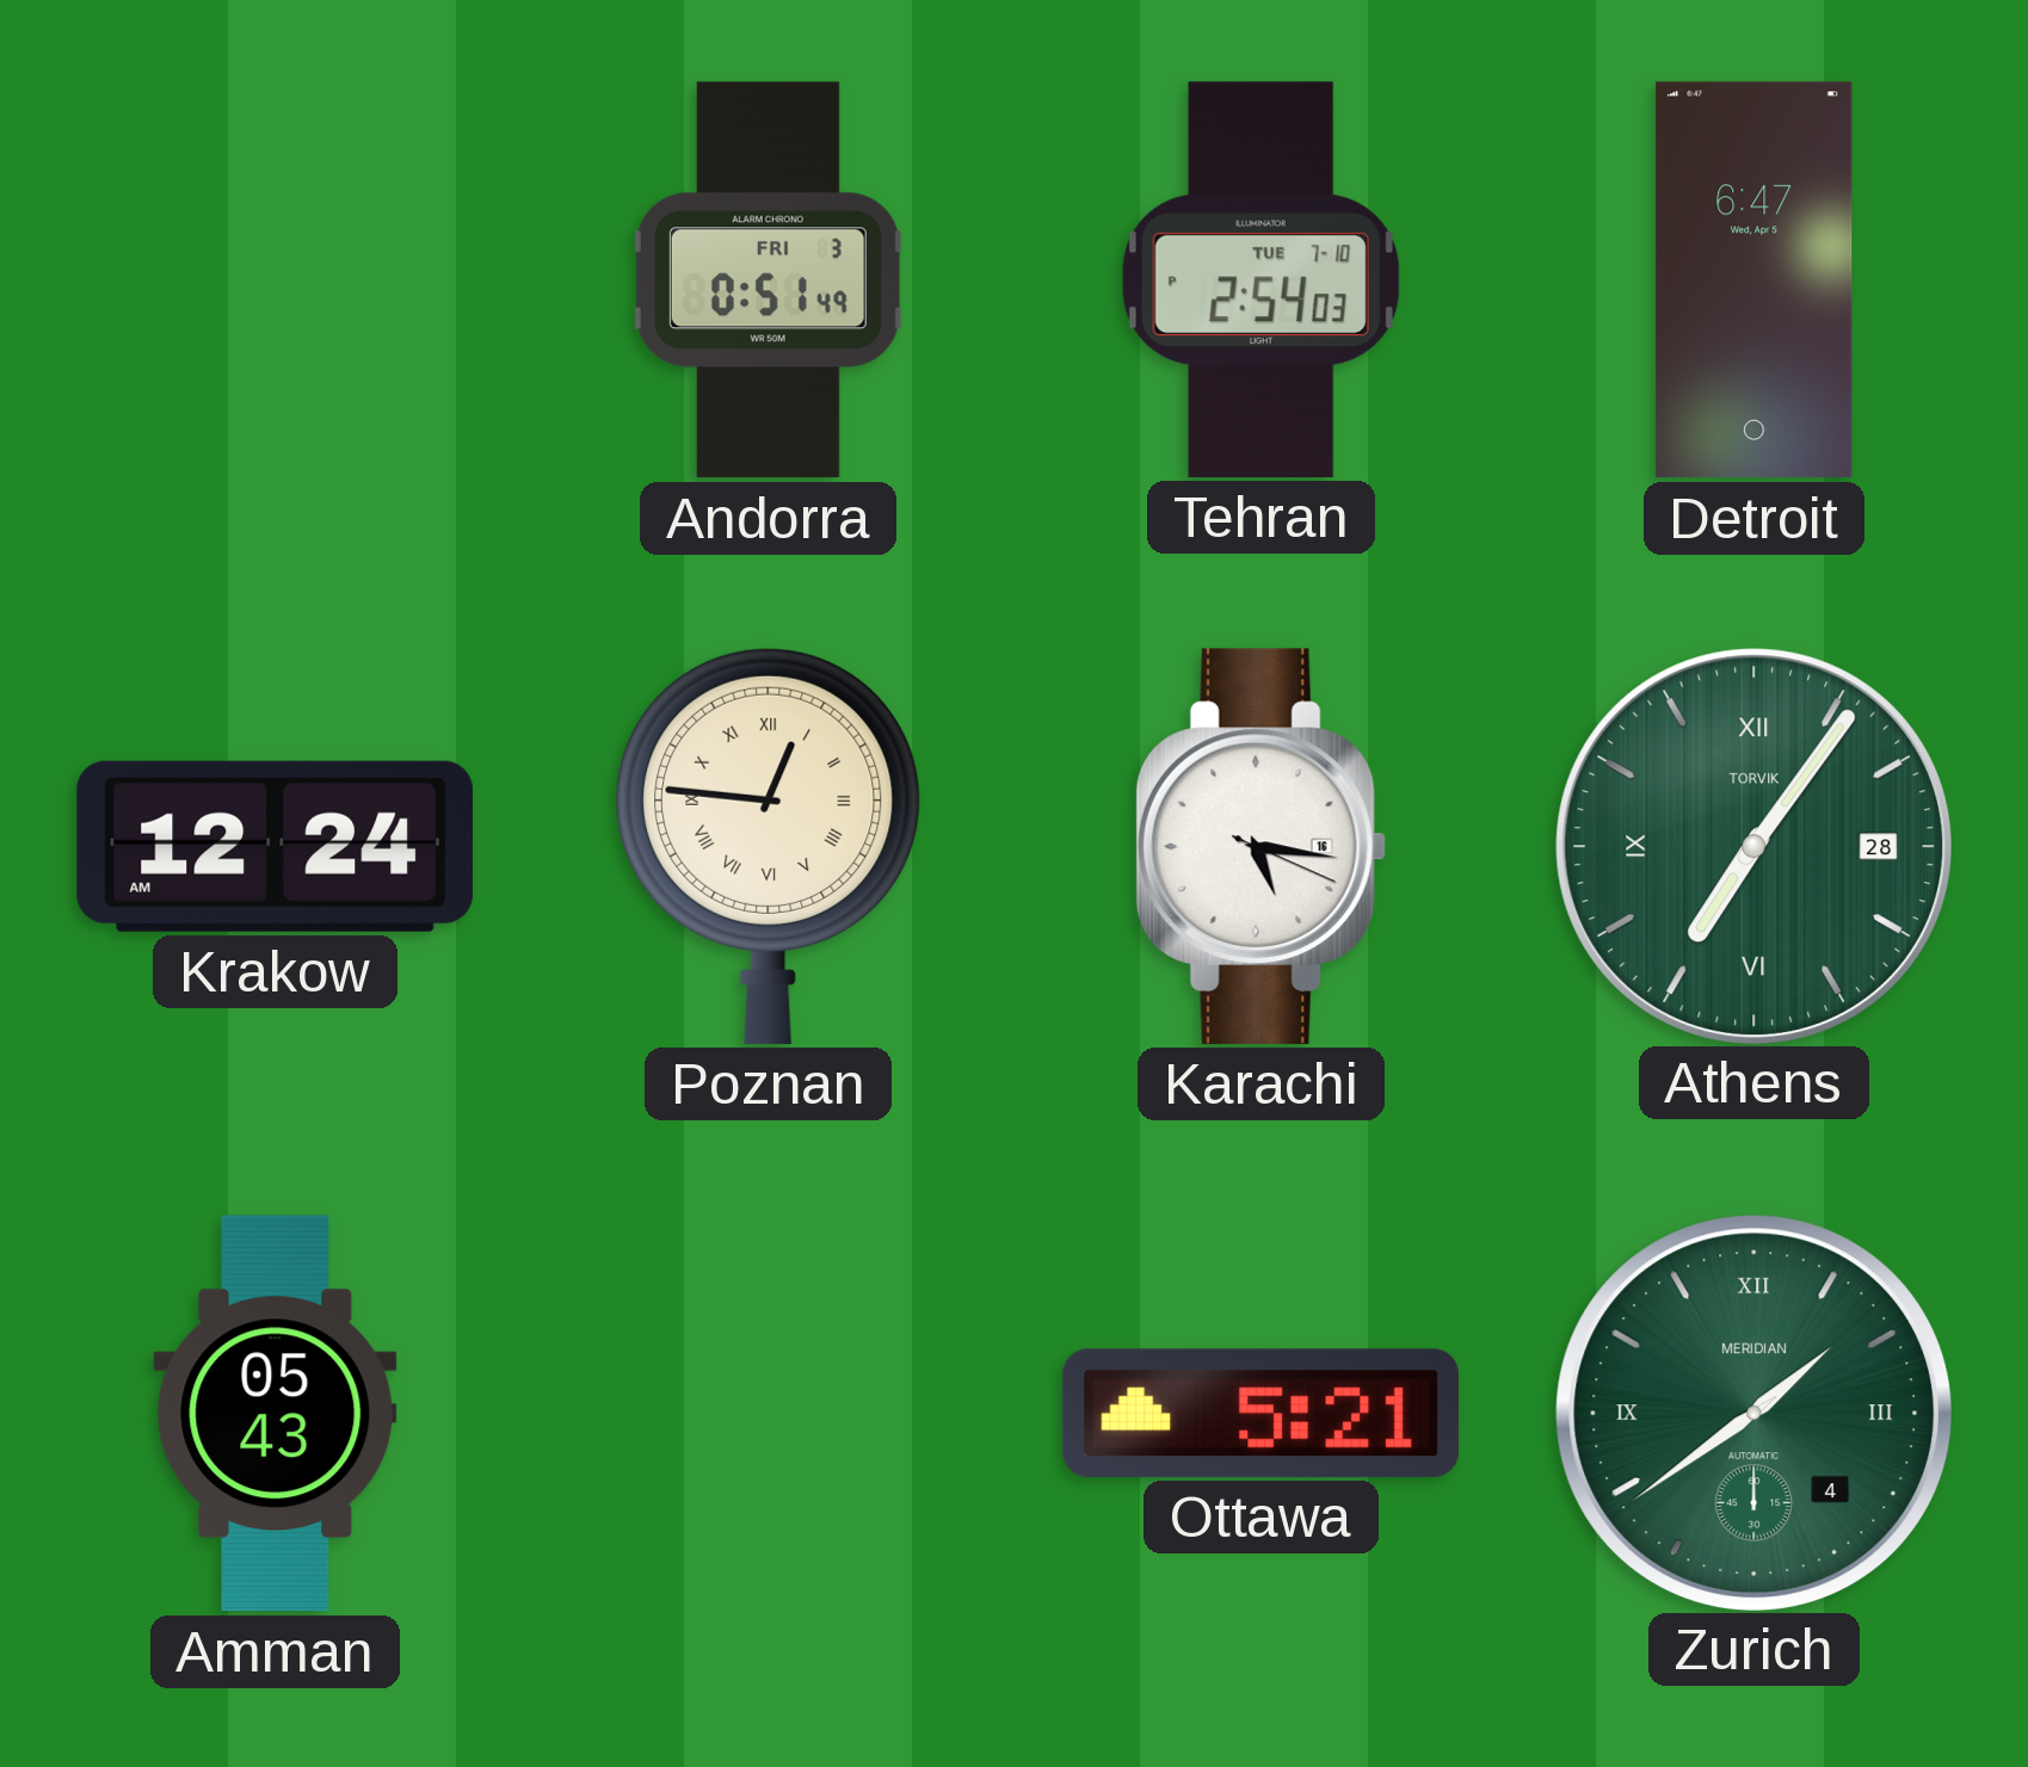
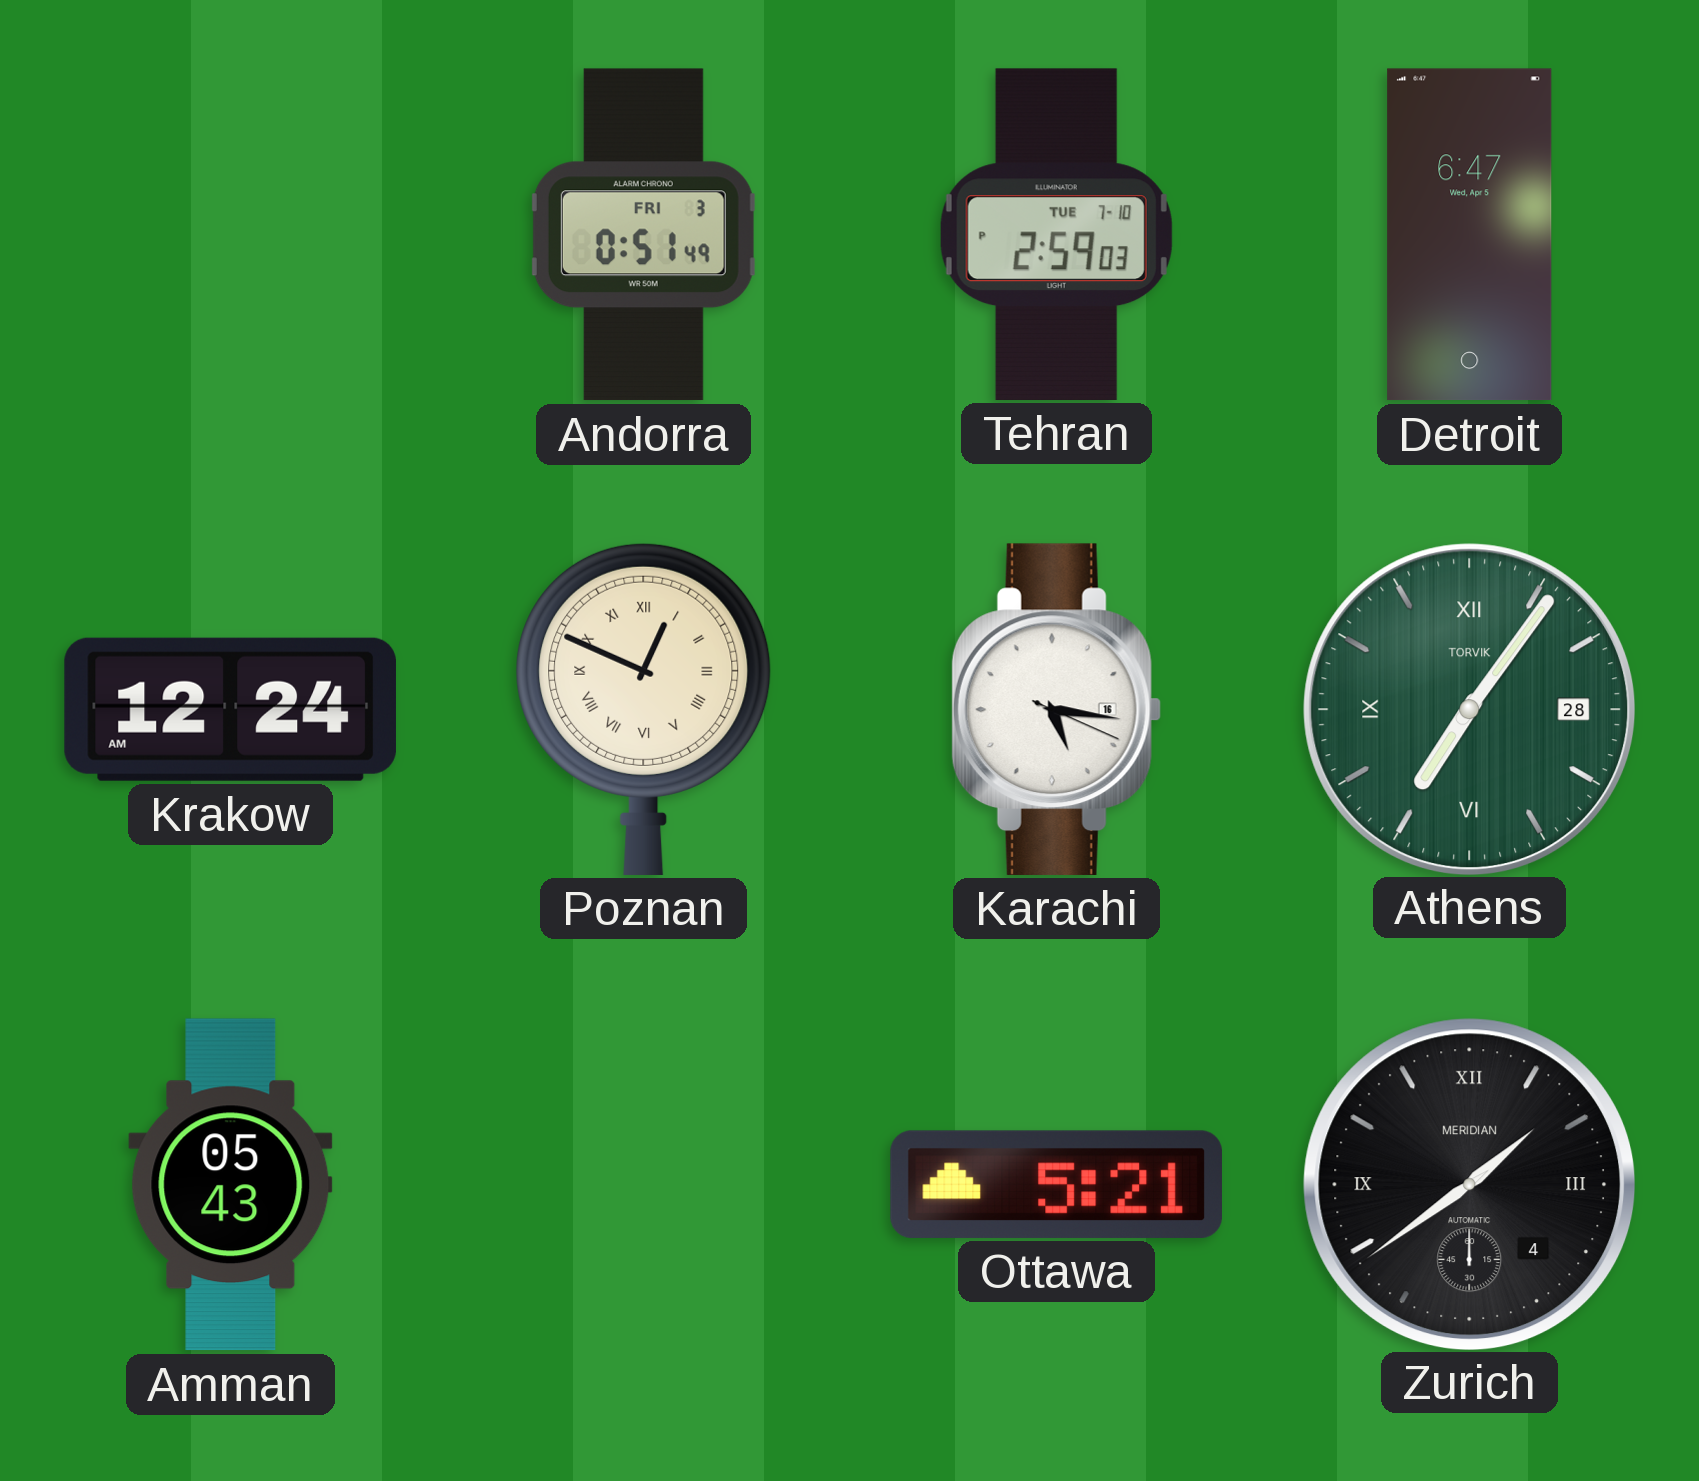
Tehran: 2:54 -> 2:59 (1056, 234)
Poznan: 12:46 -> 12:49 (644, 709)
Zurich dial: green -> black (1469, 1184)
